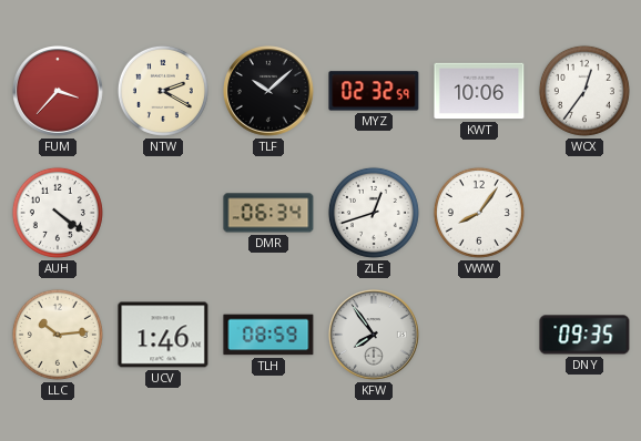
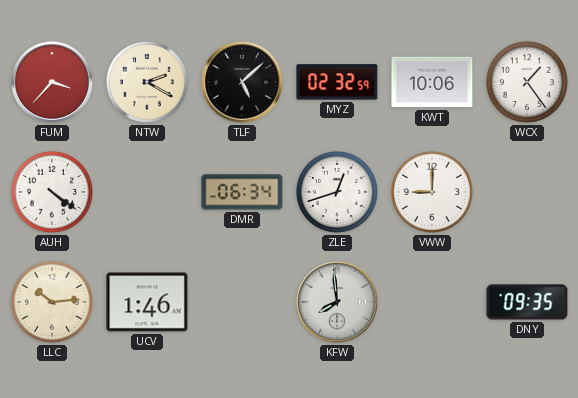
TLF: 10:08 -> 5:08 (243, 83)
WCX: 12:36 -> 1:24 (527, 82)
VWW: 8:06 -> 9:00 (432, 192)
TLH: 08:59 -> none (268, 335)
KFW: 7:54 -> 7:59 (338, 303)
